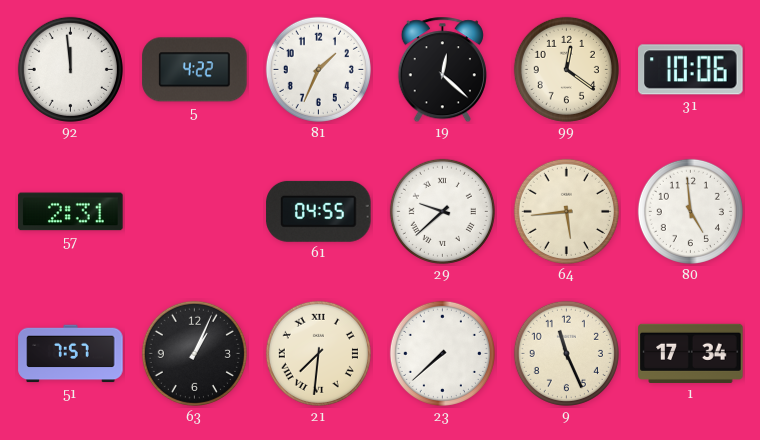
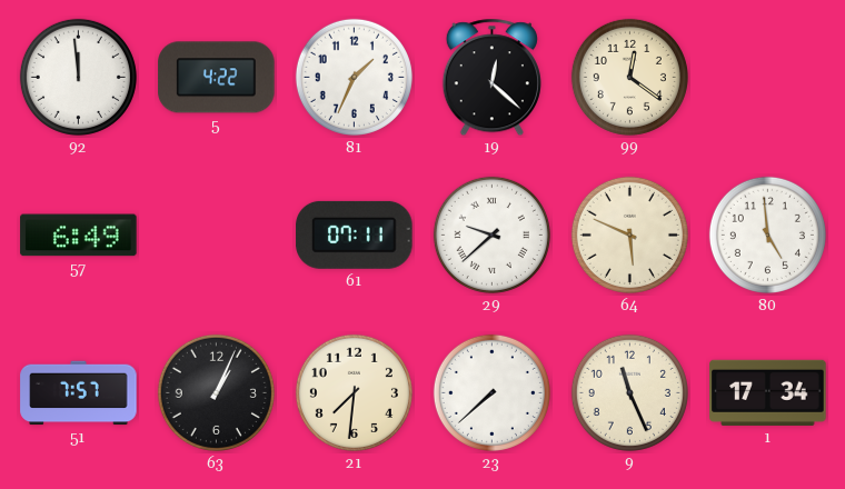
31: 10:06 -> none (691, 70)
57: 2:31 -> 6:49 (79, 236)
61: 04:55 -> 07:11 (355, 234)
64: 5:44 -> 5:49 (629, 234)
21 numerals: Roman -> Arabic (354, 392)
